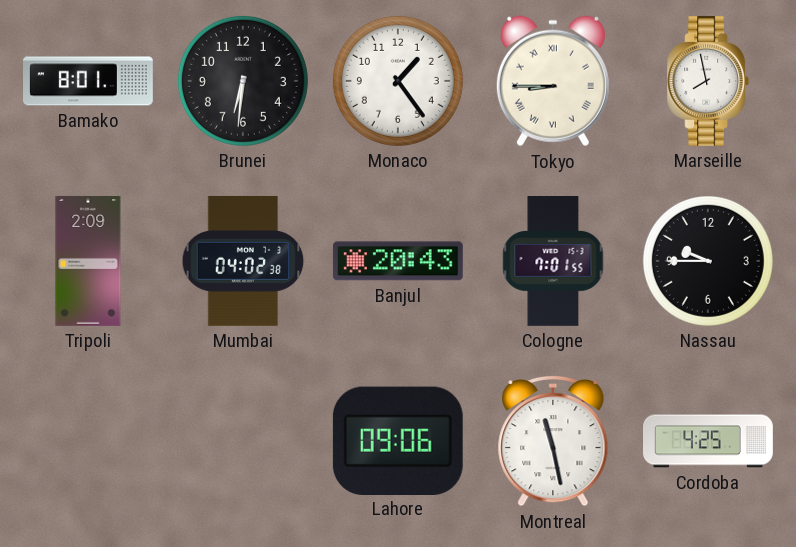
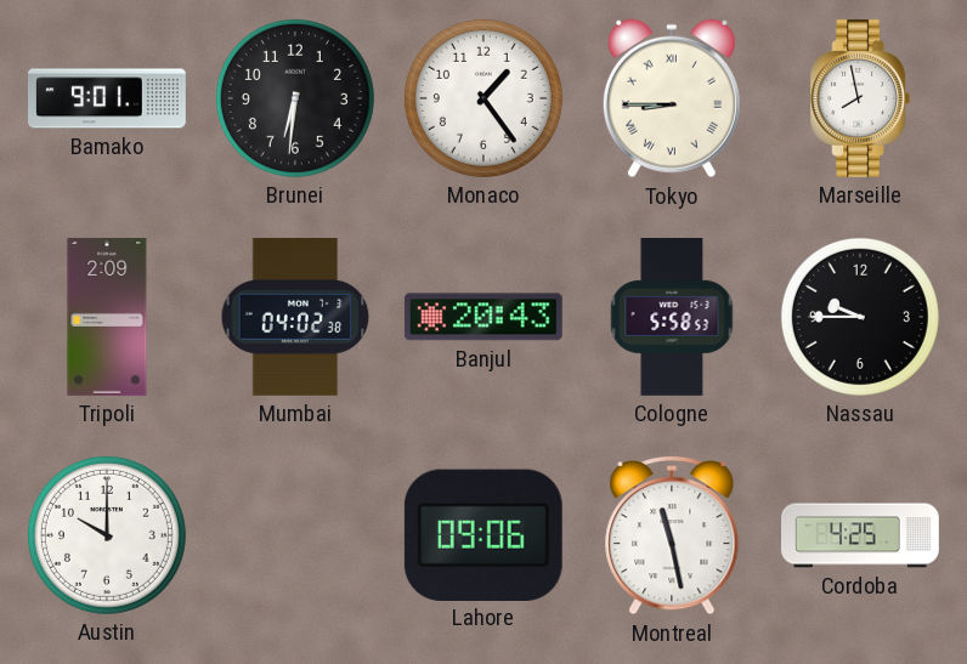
Bamako: 8:01 -> 9:01 (108, 98)
Cologne: 7:01 -> 5:58 (672, 318)
Austin: none -> 10:00 (107, 535)
